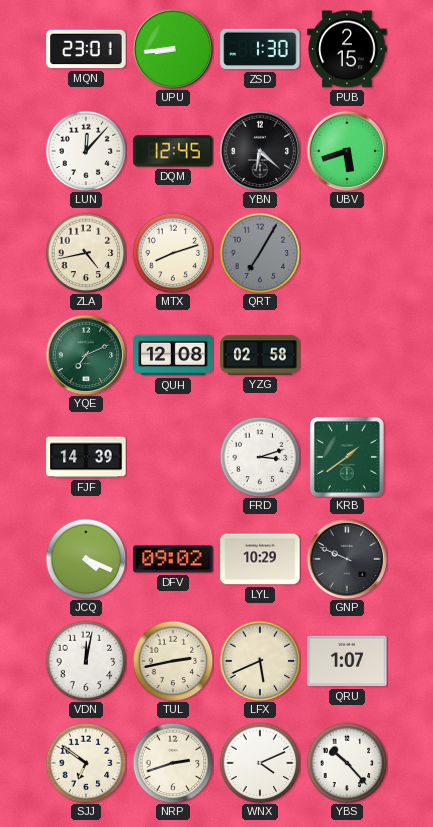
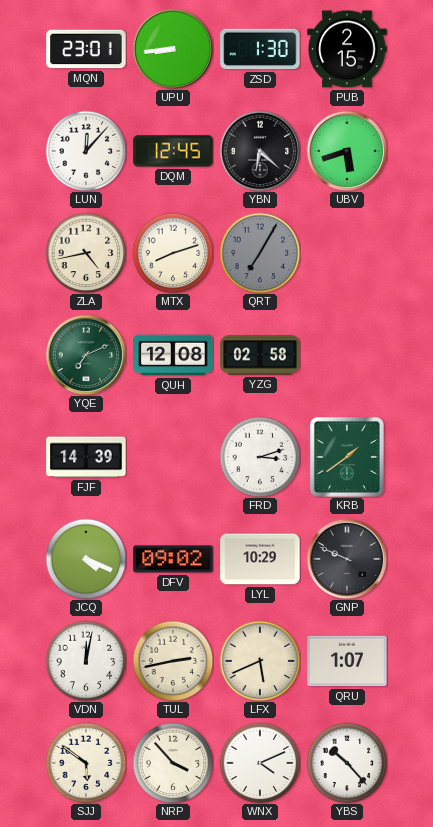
SJJ: 6:51 -> 5:51 (86, 763)
NRP: 2:42 -> 3:53 (173, 763)
